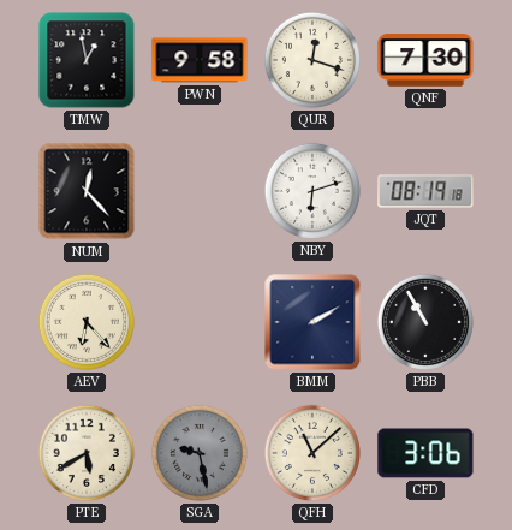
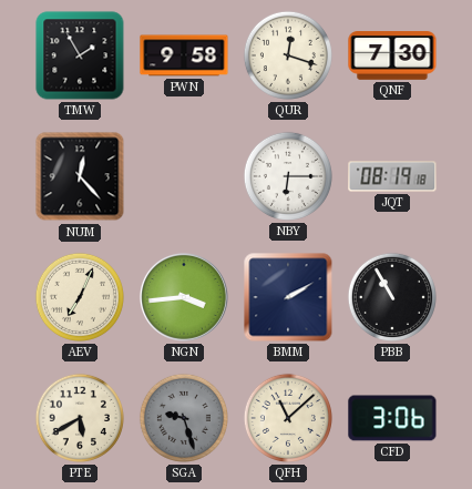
TMW: 12:58 -> 1:55 (80, 55)
NBY: 6:12 -> 6:15 (288, 176)
AEV: 6:23 -> 7:04 (80, 297)
NGN: none -> 3:44 (184, 297)
SGA: 9:28 -> 9:27 (184, 418)
